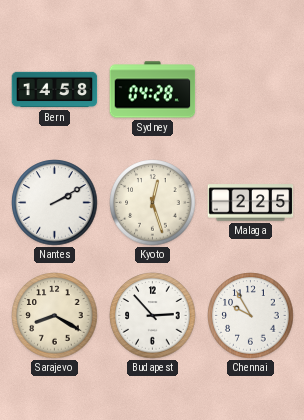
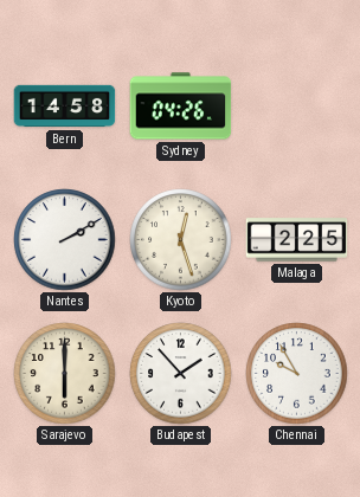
Sydney: 04:28 -> 04:26 (181, 106)
Sarajevo: 8:20 -> 6:00 (65, 374)
Budapest: 2:53 -> 1:53 (181, 374)
